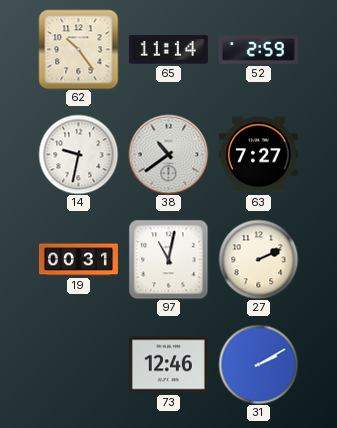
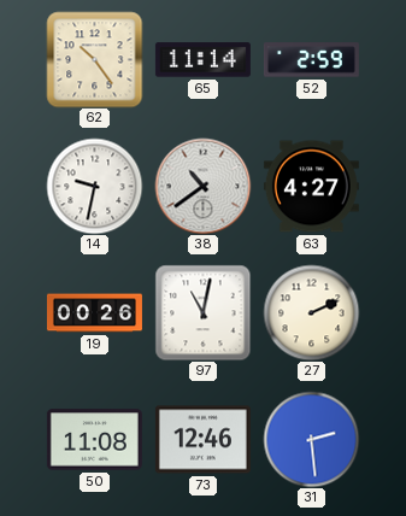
63: 7:27 -> 4:27 (311, 187)
19: 00:31 -> 00:26 (94, 313)
50: none -> 11:08 (94, 440)
31: 2:10 -> 2:29 (311, 439)
